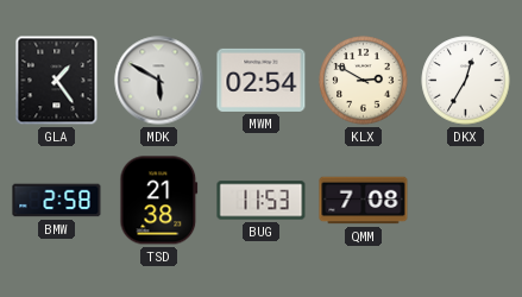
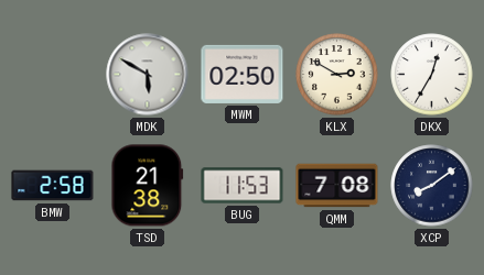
GLA: 1:24 -> none (57, 81)
MWM: 02:54 -> 02:50 (243, 74)
XCP: none -> 8:09 (432, 186)
